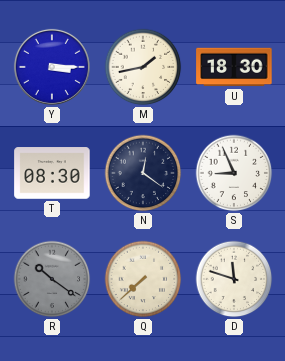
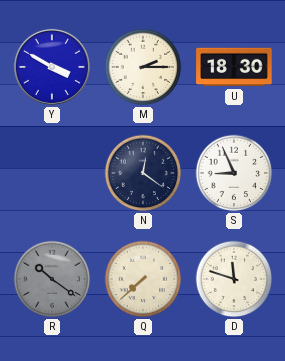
Y: 3:15 -> 3:50 (52, 67)
M: 1:43 -> 2:15 (143, 67)
T: 08:30 -> none (52, 173)
